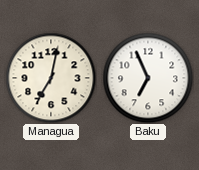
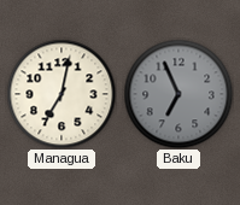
Baku dial: white -> grey (178, 94)
